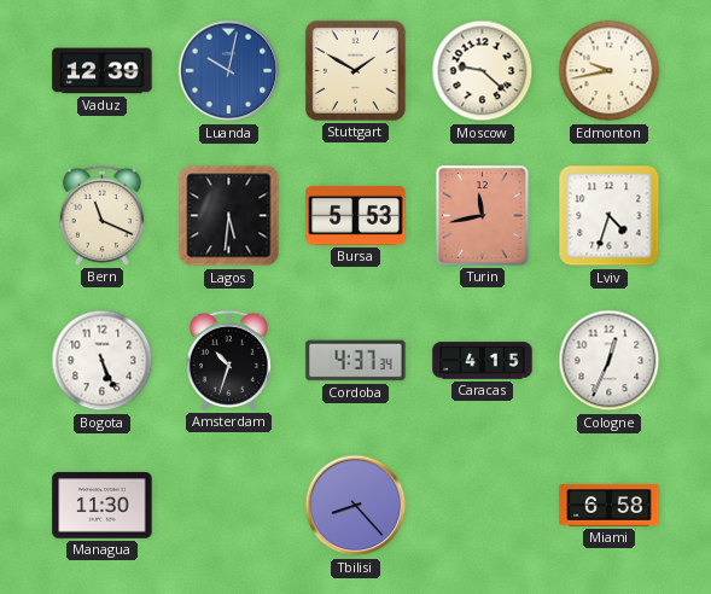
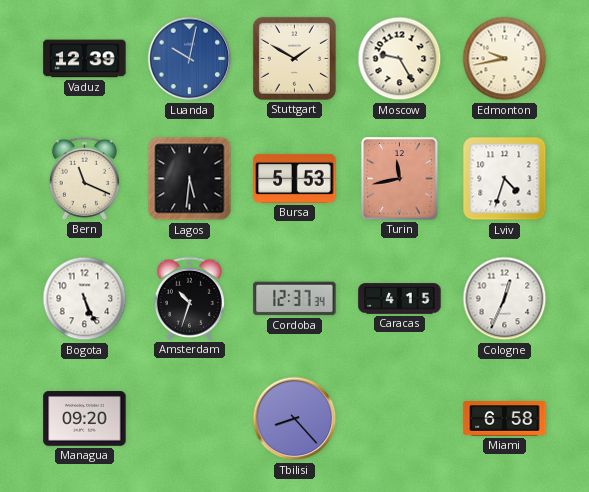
Moscow: 9:22 -> 9:25 (400, 59)
Cordoba: 4:37 -> 12:37 (295, 299)
Managua: 11:30 -> 09:20 (85, 419)
